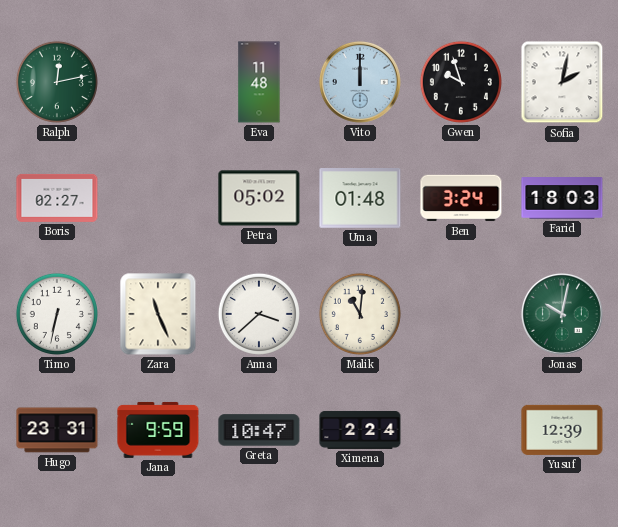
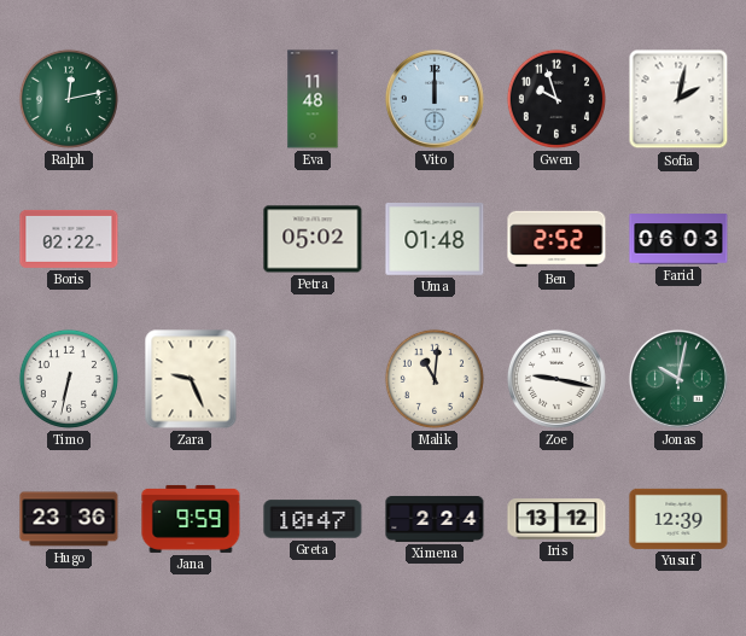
Boris: 02:27 -> 02:22 (69, 239)
Ben: 3:24 -> 2:52 (556, 239)
Farid: 18:03 -> 06:03 (678, 239)
Zara: 11:26 -> 9:26 (191, 379)
Anna: 3:38 -> none (259, 314)
Zoe: none -> 9:17 (556, 379)
Hugo: 23:31 -> 23:36 (69, 519)
Iris: none -> 13:12 (556, 519)
